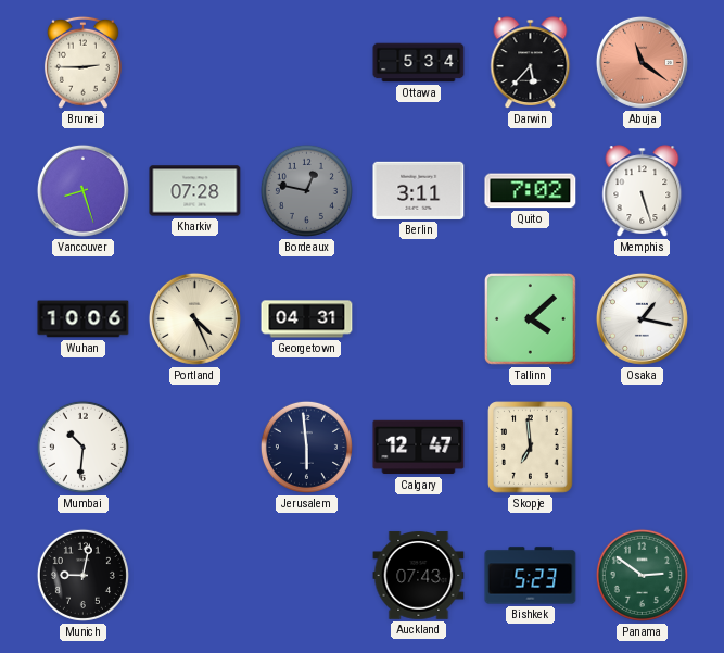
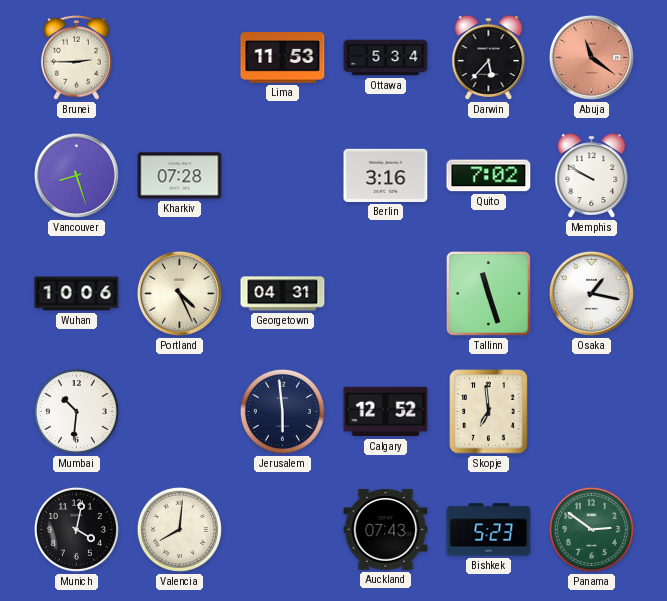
Lima: none -> 11:53 (283, 58)
Bordeaux: 12:47 -> none (306, 190)
Berlin: 3:11 -> 3:16 (386, 175)
Memphis: 5:27 -> 9:50 (592, 176)
Tallinn: 4:08 -> 11:27 (488, 293)
Calgary: 12:47 -> 12:52 (386, 412)
Munich: 9:02 -> 4:02 (76, 529)
Valencia: none -> 8:01 (179, 529)
